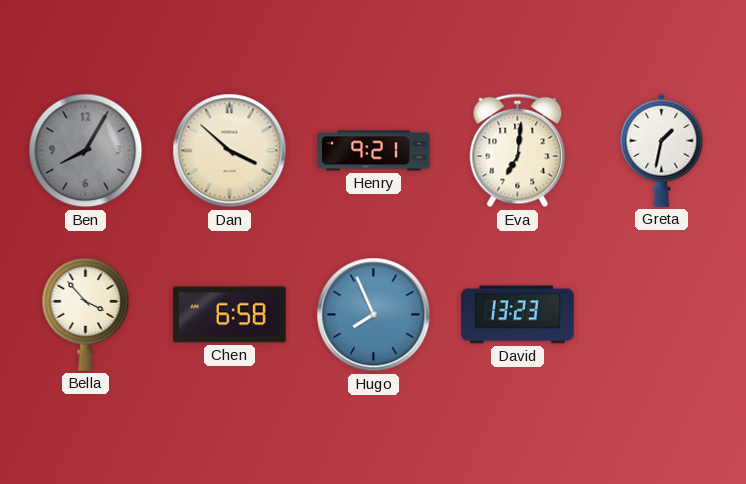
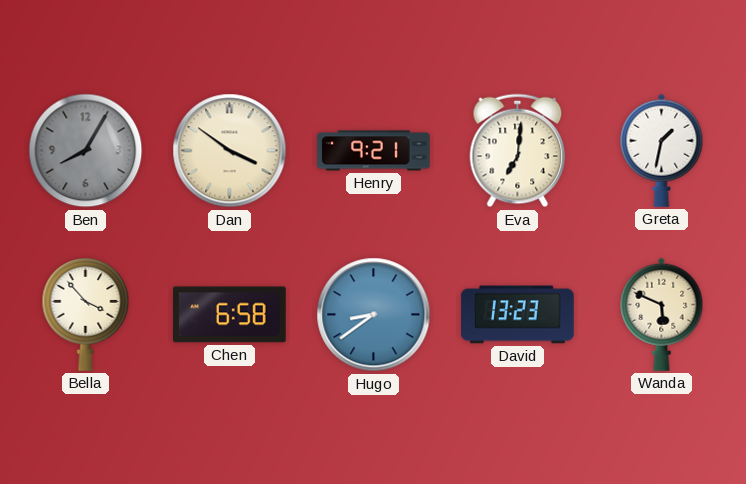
Dan: 3:52 -> 3:51 (230, 151)
Hugo: 7:56 -> 8:39 (374, 315)
Wanda: none -> 5:49 (662, 314)
